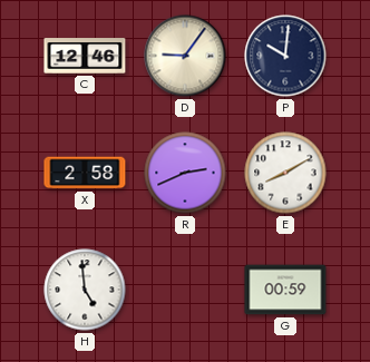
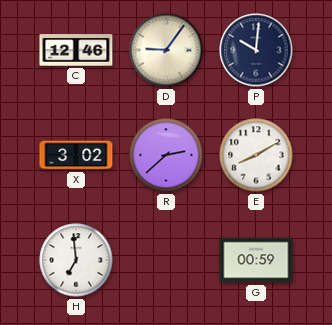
X: 2:58 -> 3:02 (76, 155)
R: 2:41 -> 2:38 (166, 155)
H: 4:59 -> 6:59 (76, 260)
